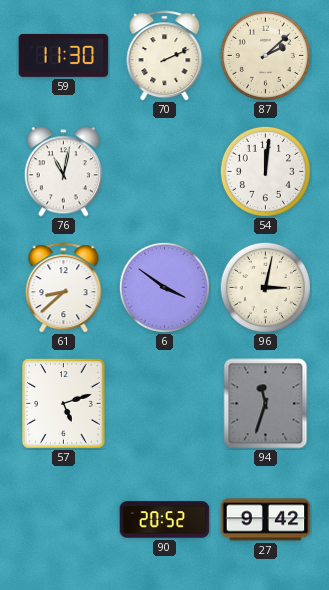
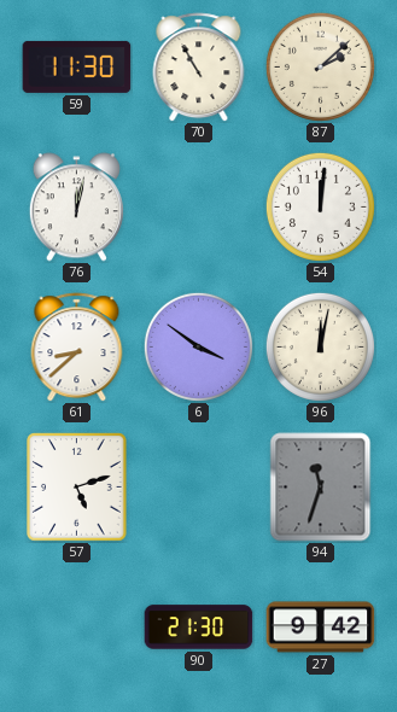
70: 2:11 -> 10:55 (199, 68)
76: 11:02 -> 12:02 (76, 208)
96: 3:02 -> 12:02 (320, 346)
90: 20:52 -> 21:30 (199, 628)
